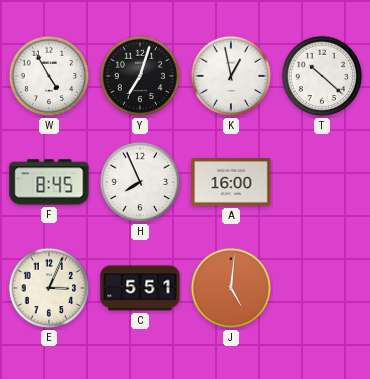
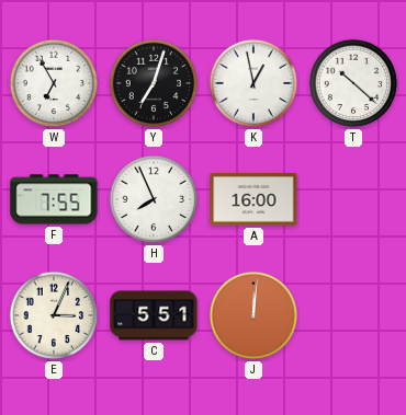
W: 4:55 -> 6:55 (54, 83)
F: 8:45 -> 7:55 (54, 199)
J: 5:01 -> 12:01 (253, 315)
